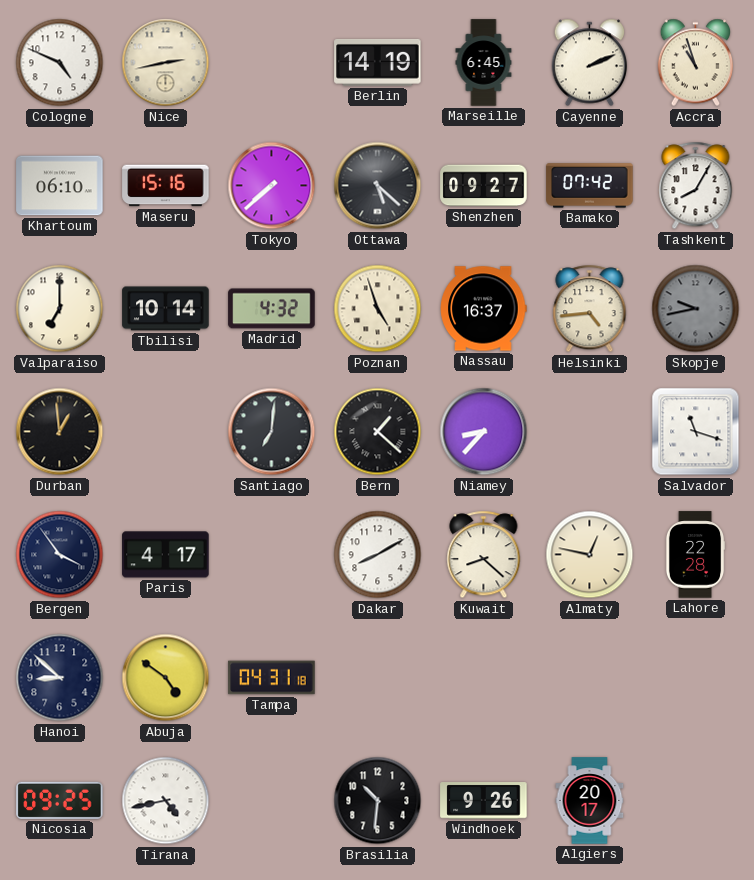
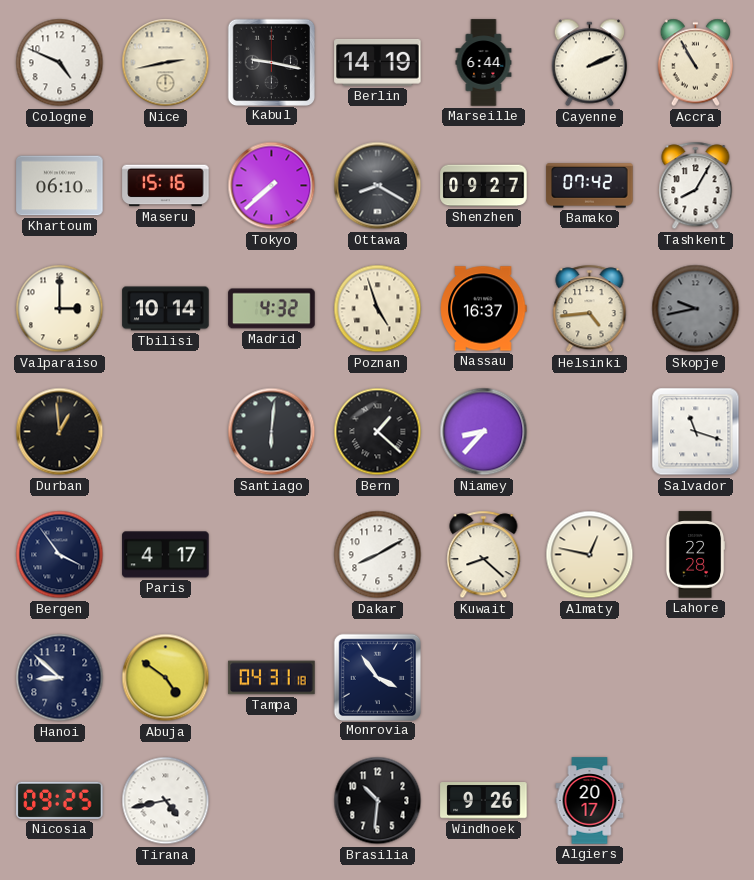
Kabul: none -> 9:17 (271, 62)
Marseille: 6:45 -> 6:44 (484, 63)
Accra: 10:57 -> 10:55 (696, 63)
Ottawa: 5:22 -> 8:20 (378, 186)
Valparaiso: 7:00 -> 3:00 (60, 309)
Santiago: 7:01 -> 6:01 (272, 432)
Monrovia: none -> 3:54 (377, 677)
